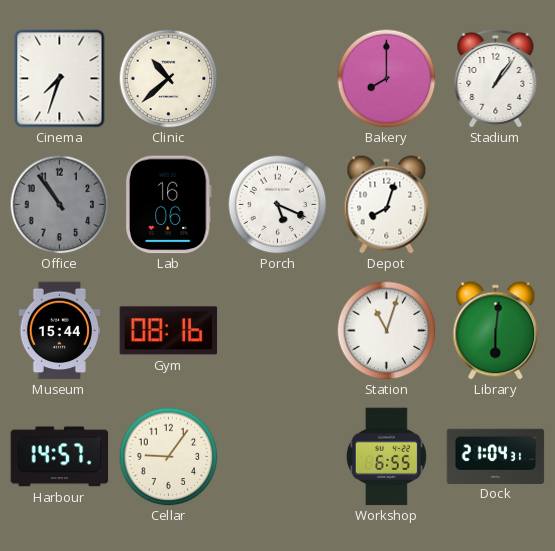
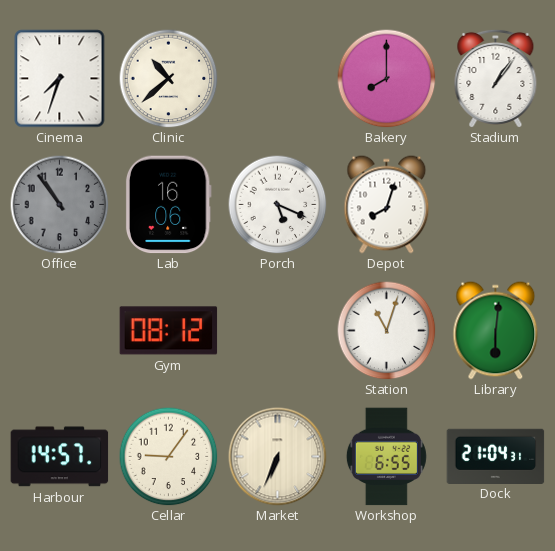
Museum: 15:44 -> none (60, 331)
Gym: 08:16 -> 08:12 (169, 331)
Market: none -> 6:34 (278, 457)
